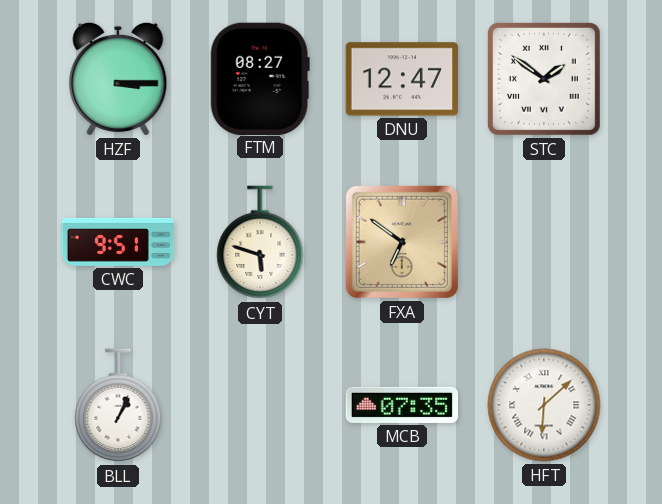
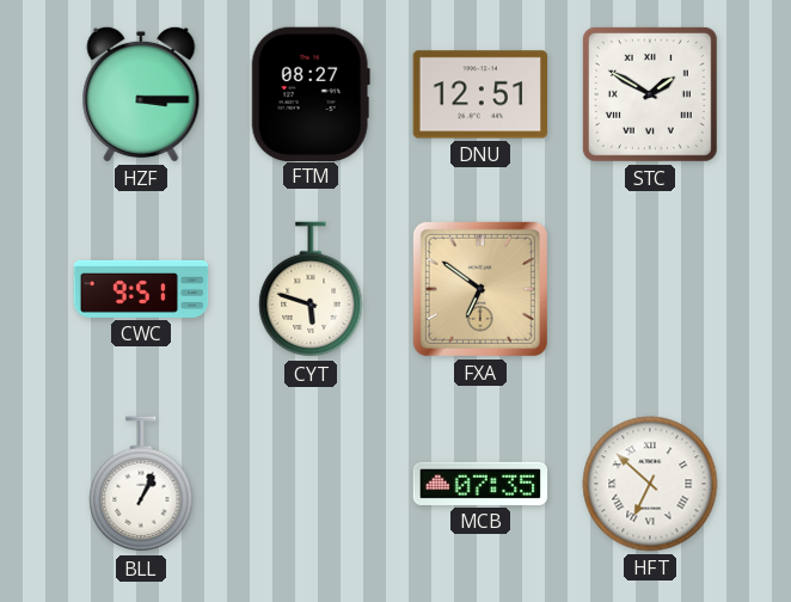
DNU: 12:47 -> 12:51 (479, 94)
STC: 1:51 -> 1:50 (650, 94)
HFT: 6:08 -> 6:52 (650, 484)
